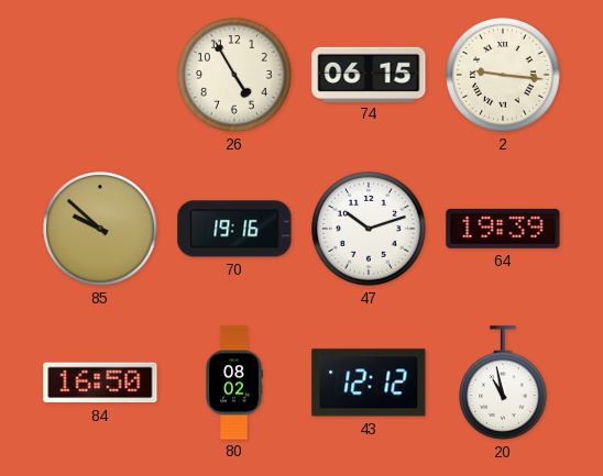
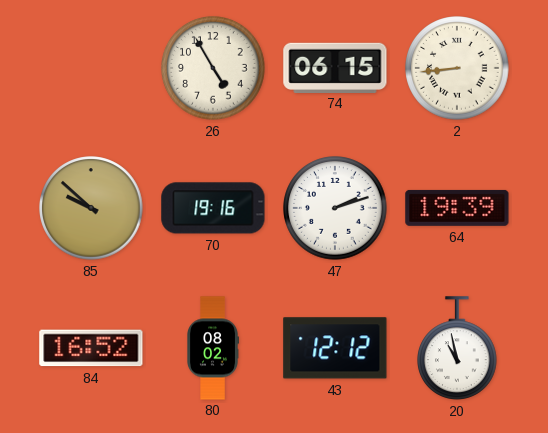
2: 9:16 -> 8:44 (457, 68)
47: 10:12 -> 2:12 (335, 208)
84: 16:50 -> 16:52 (91, 348)
